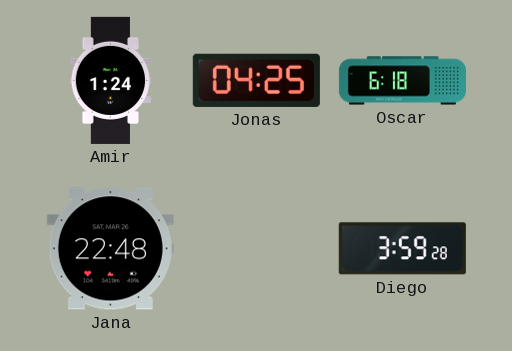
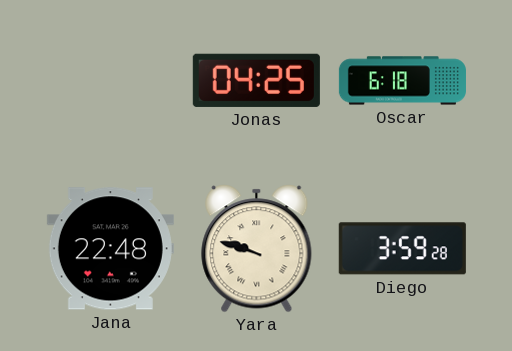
Amir: 1:24 -> none (110, 80)
Yara: none -> 9:48 (257, 249)
